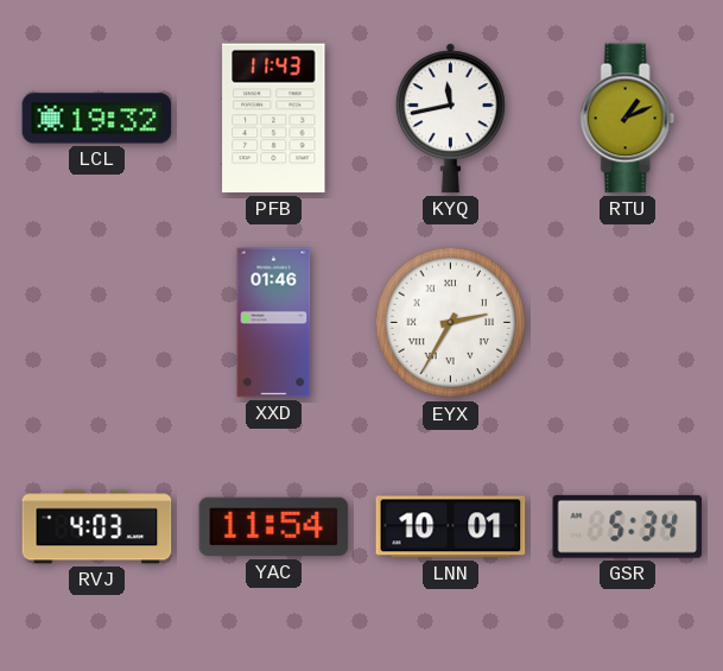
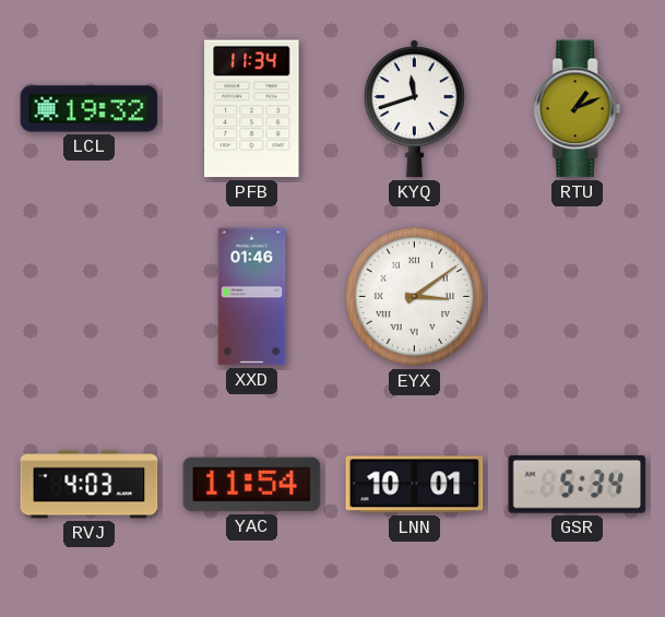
PFB: 11:43 -> 11:34 (252, 109)
KYQ: 11:43 -> 11:42 (414, 109)
EYX: 2:35 -> 3:09 (415, 297)
